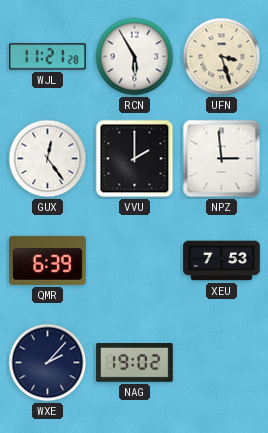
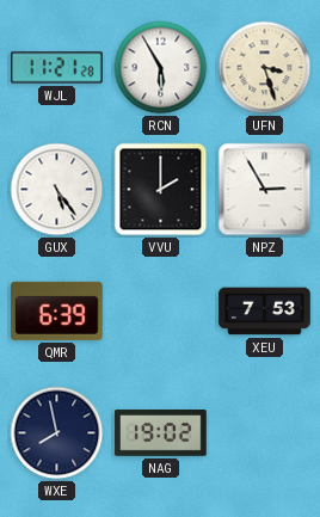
GUX: 12:24 -> 5:24 (57, 190)
NPZ: 2:59 -> 2:55 (265, 190)
WXE: 2:07 -> 7:58 (57, 433)
